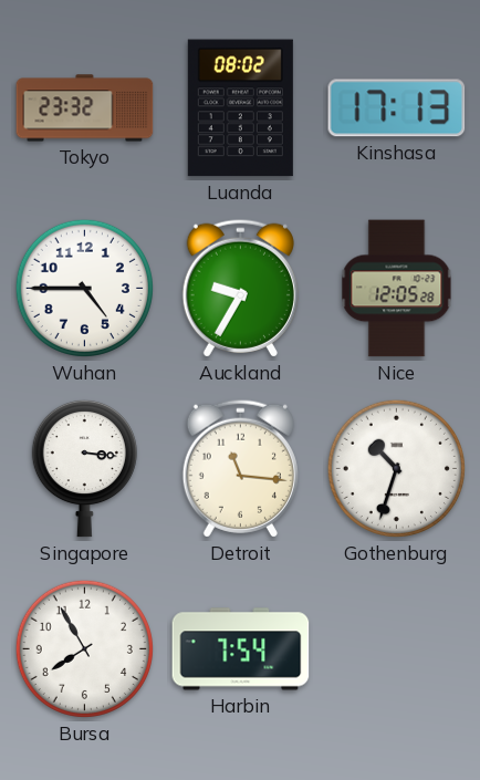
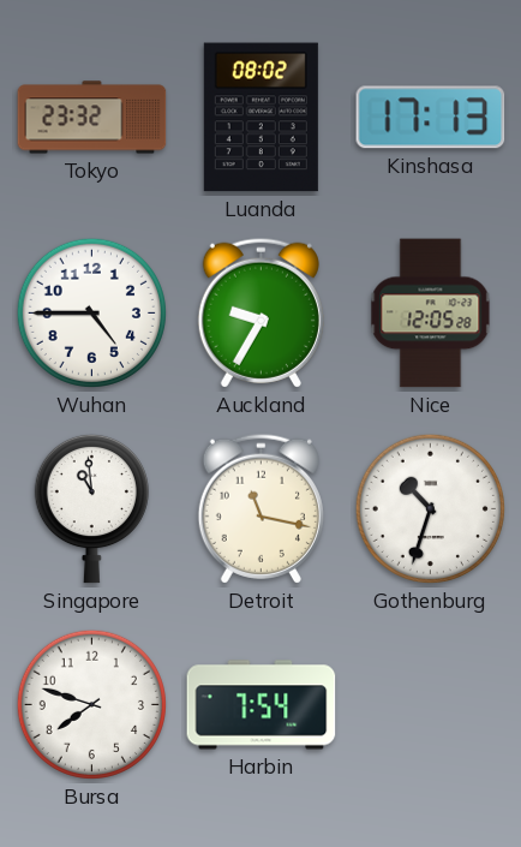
Singapore: 3:16 -> 10:59 (91, 508)
Detroit: 11:16 -> 11:17 (260, 508)
Bursa: 7:55 -> 7:48 (91, 704)
